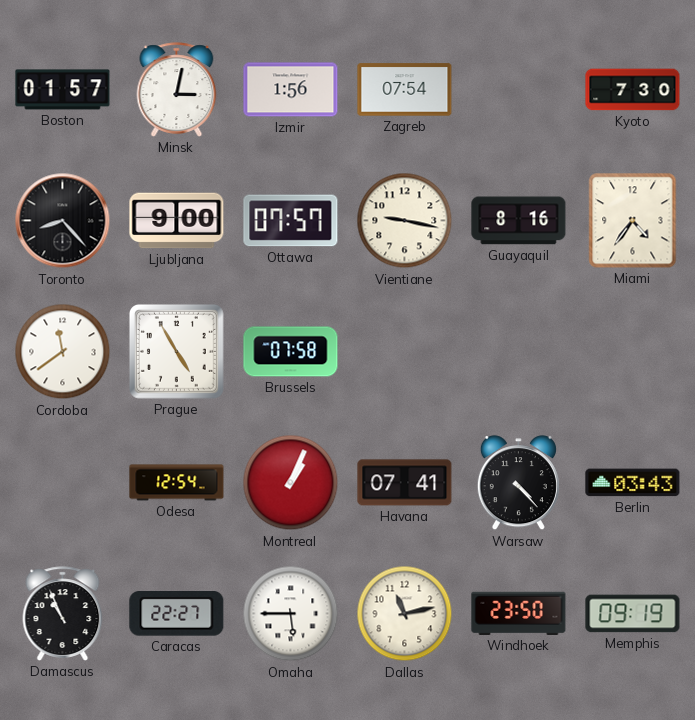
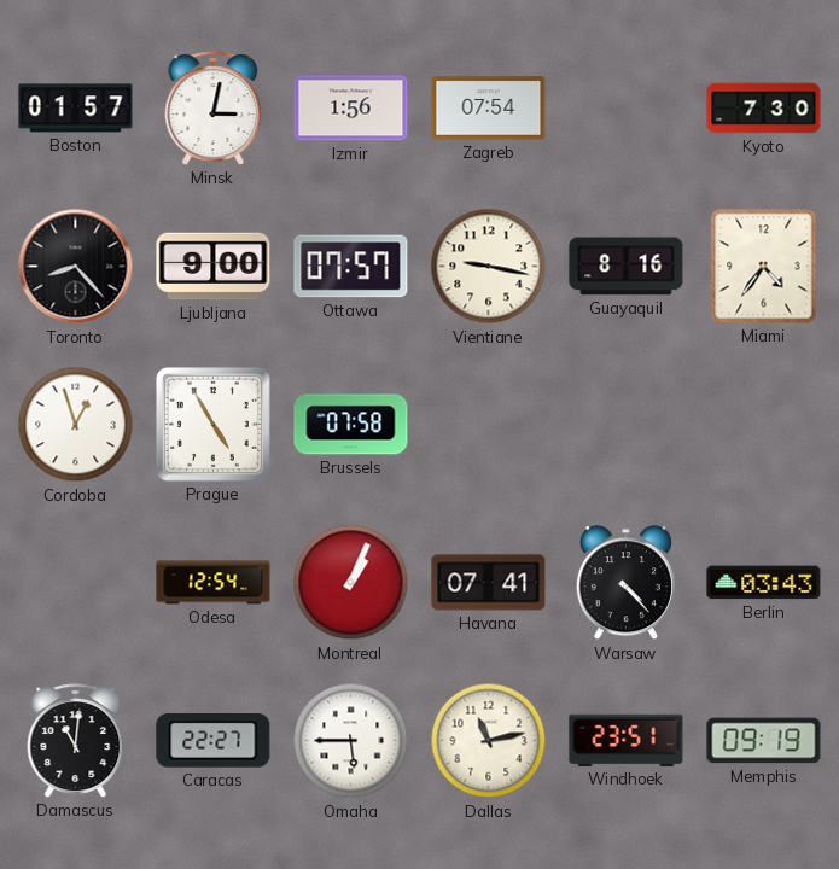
Cordoba: 11:39 -> 12:57 (76, 425)
Damascus: 10:56 -> 11:01 (76, 741)
Windhoek: 23:50 -> 23:51 (627, 740)
